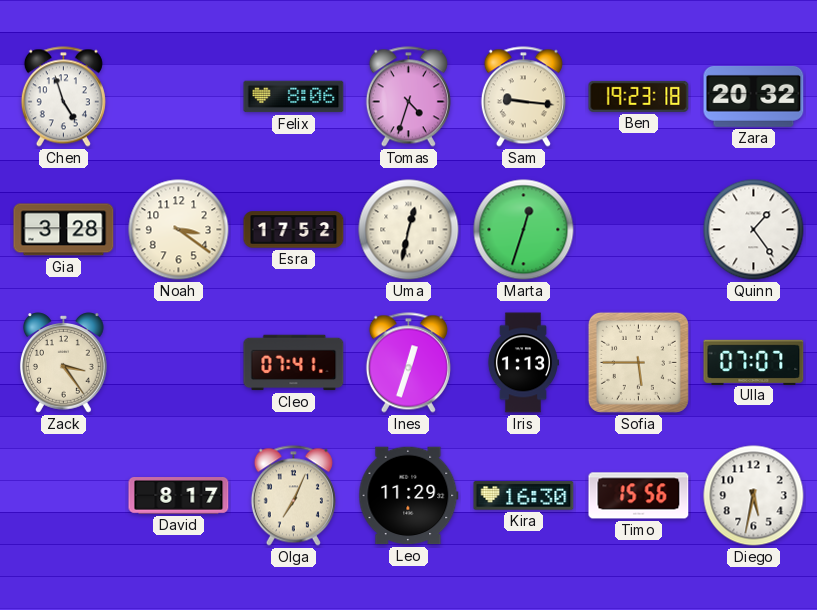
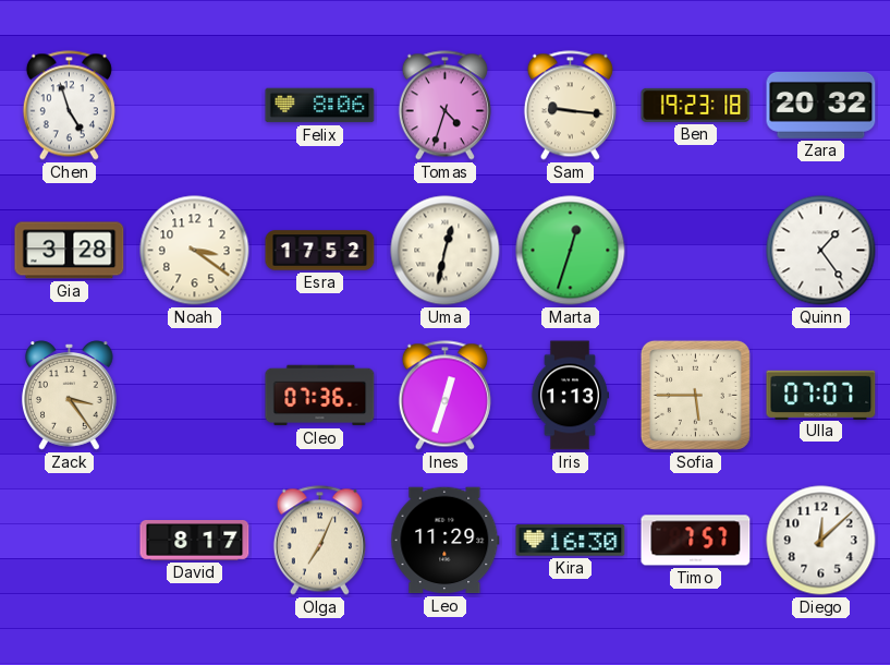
Cleo: 07:41 -> 07:36 (320, 396)
Timo: 15:56 -> 7:57 (696, 541)
Diego: 5:32 -> 12:08 (821, 541)
